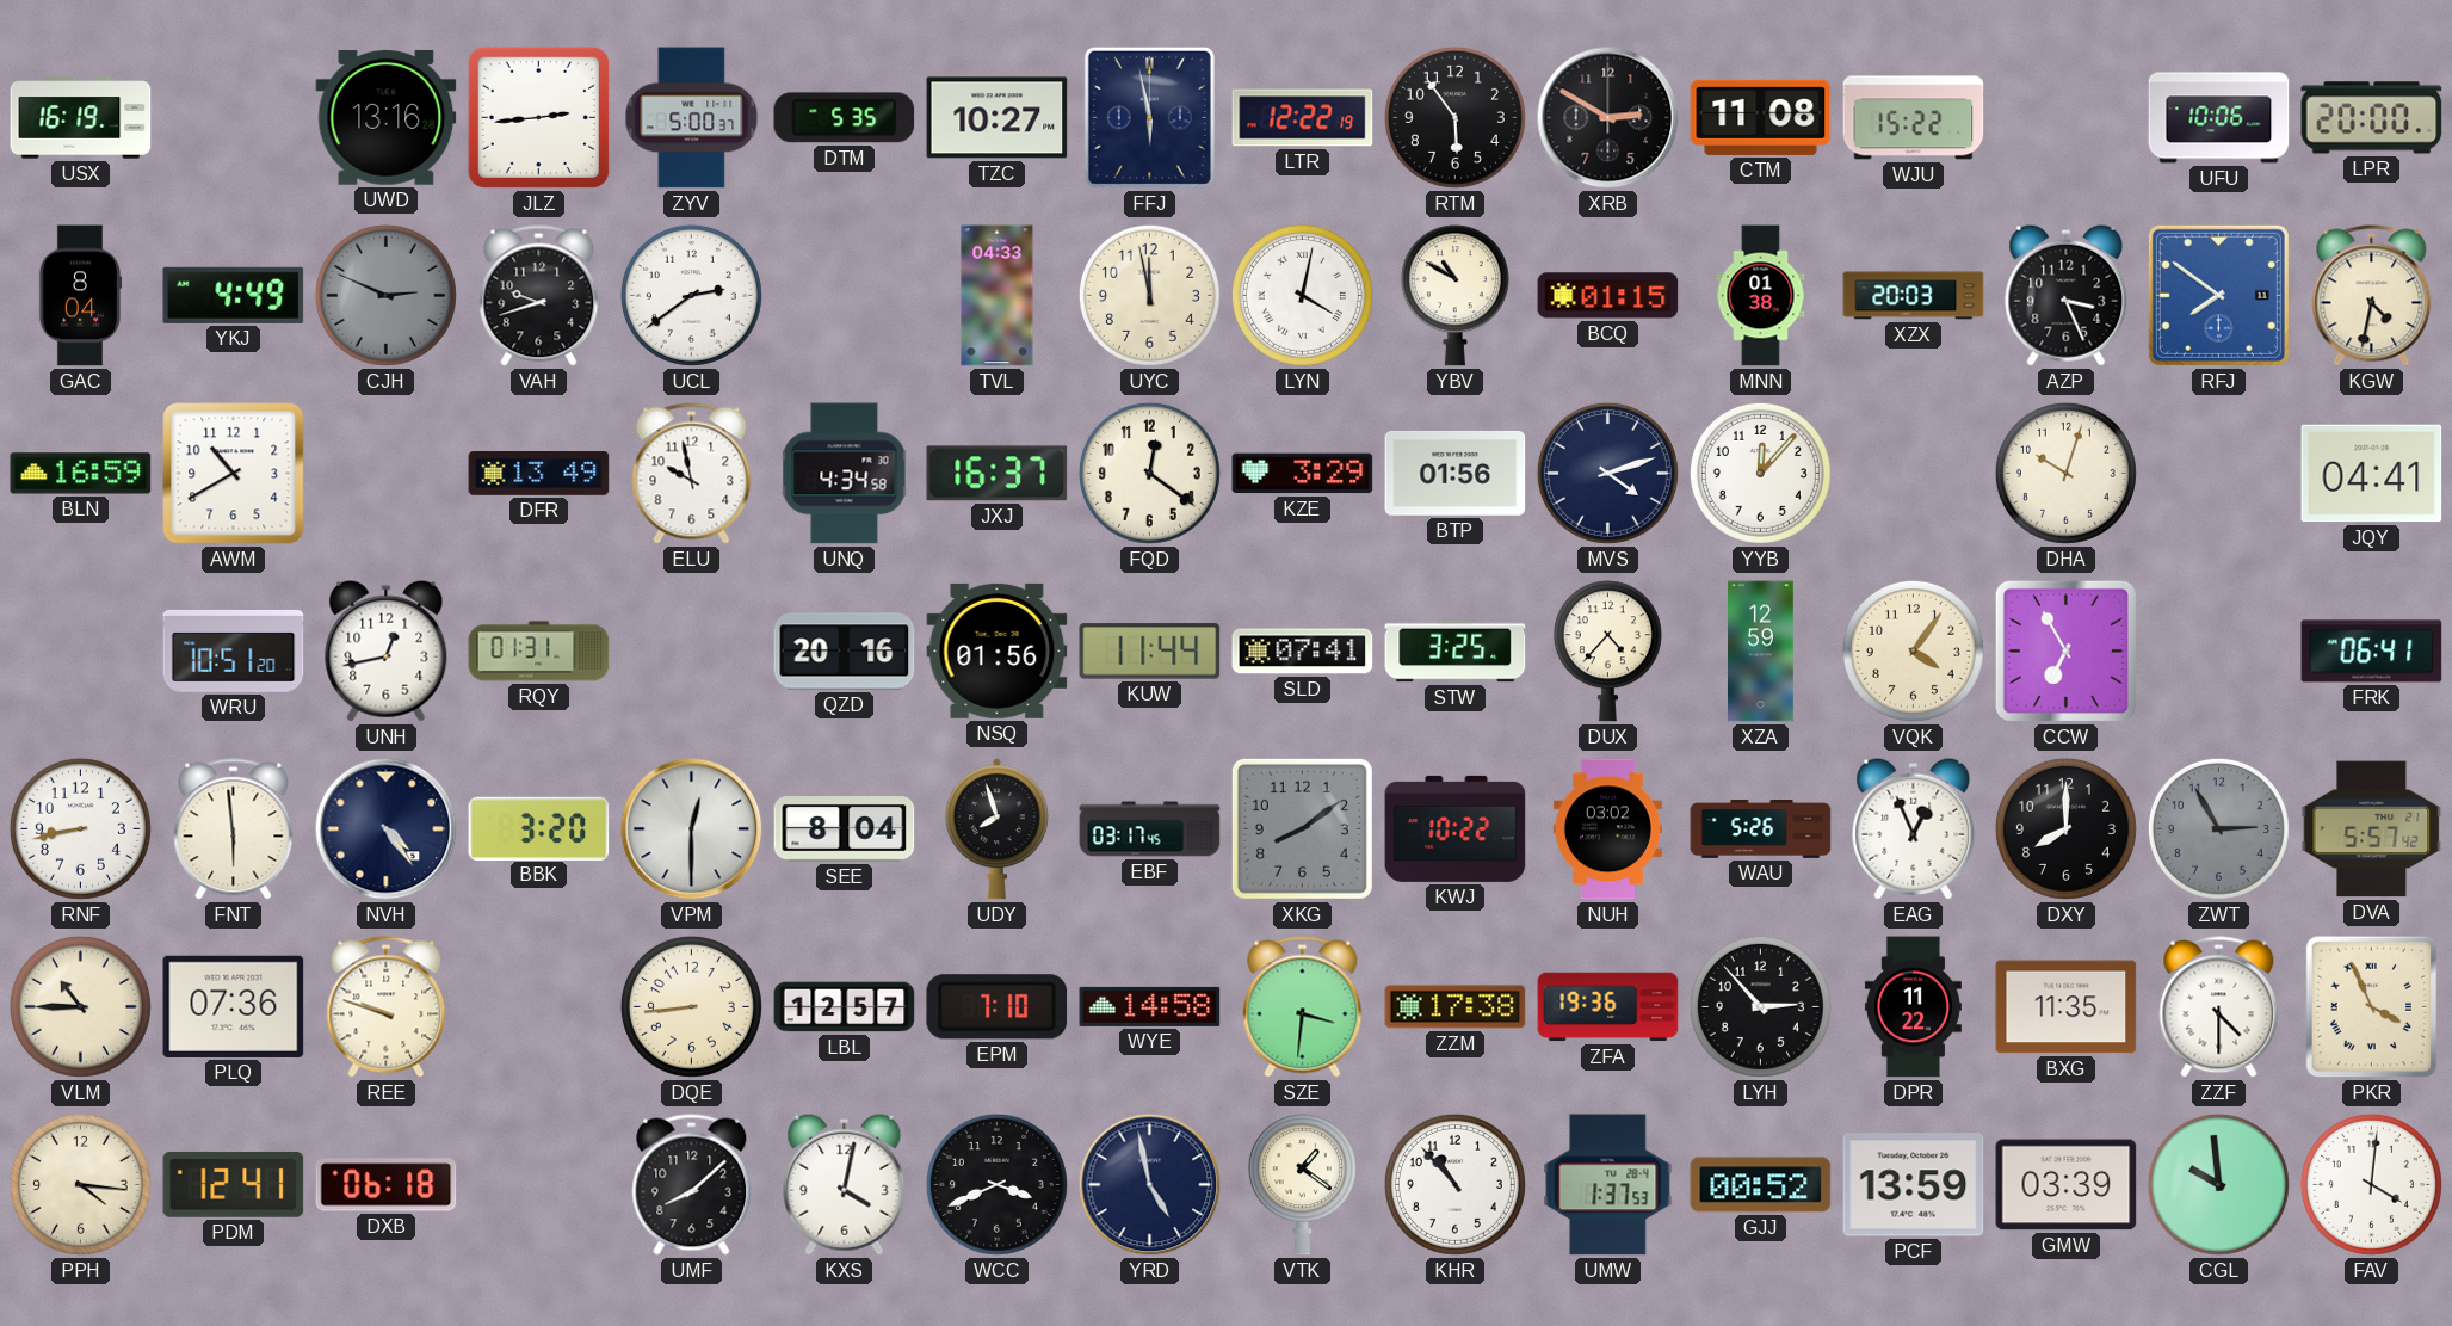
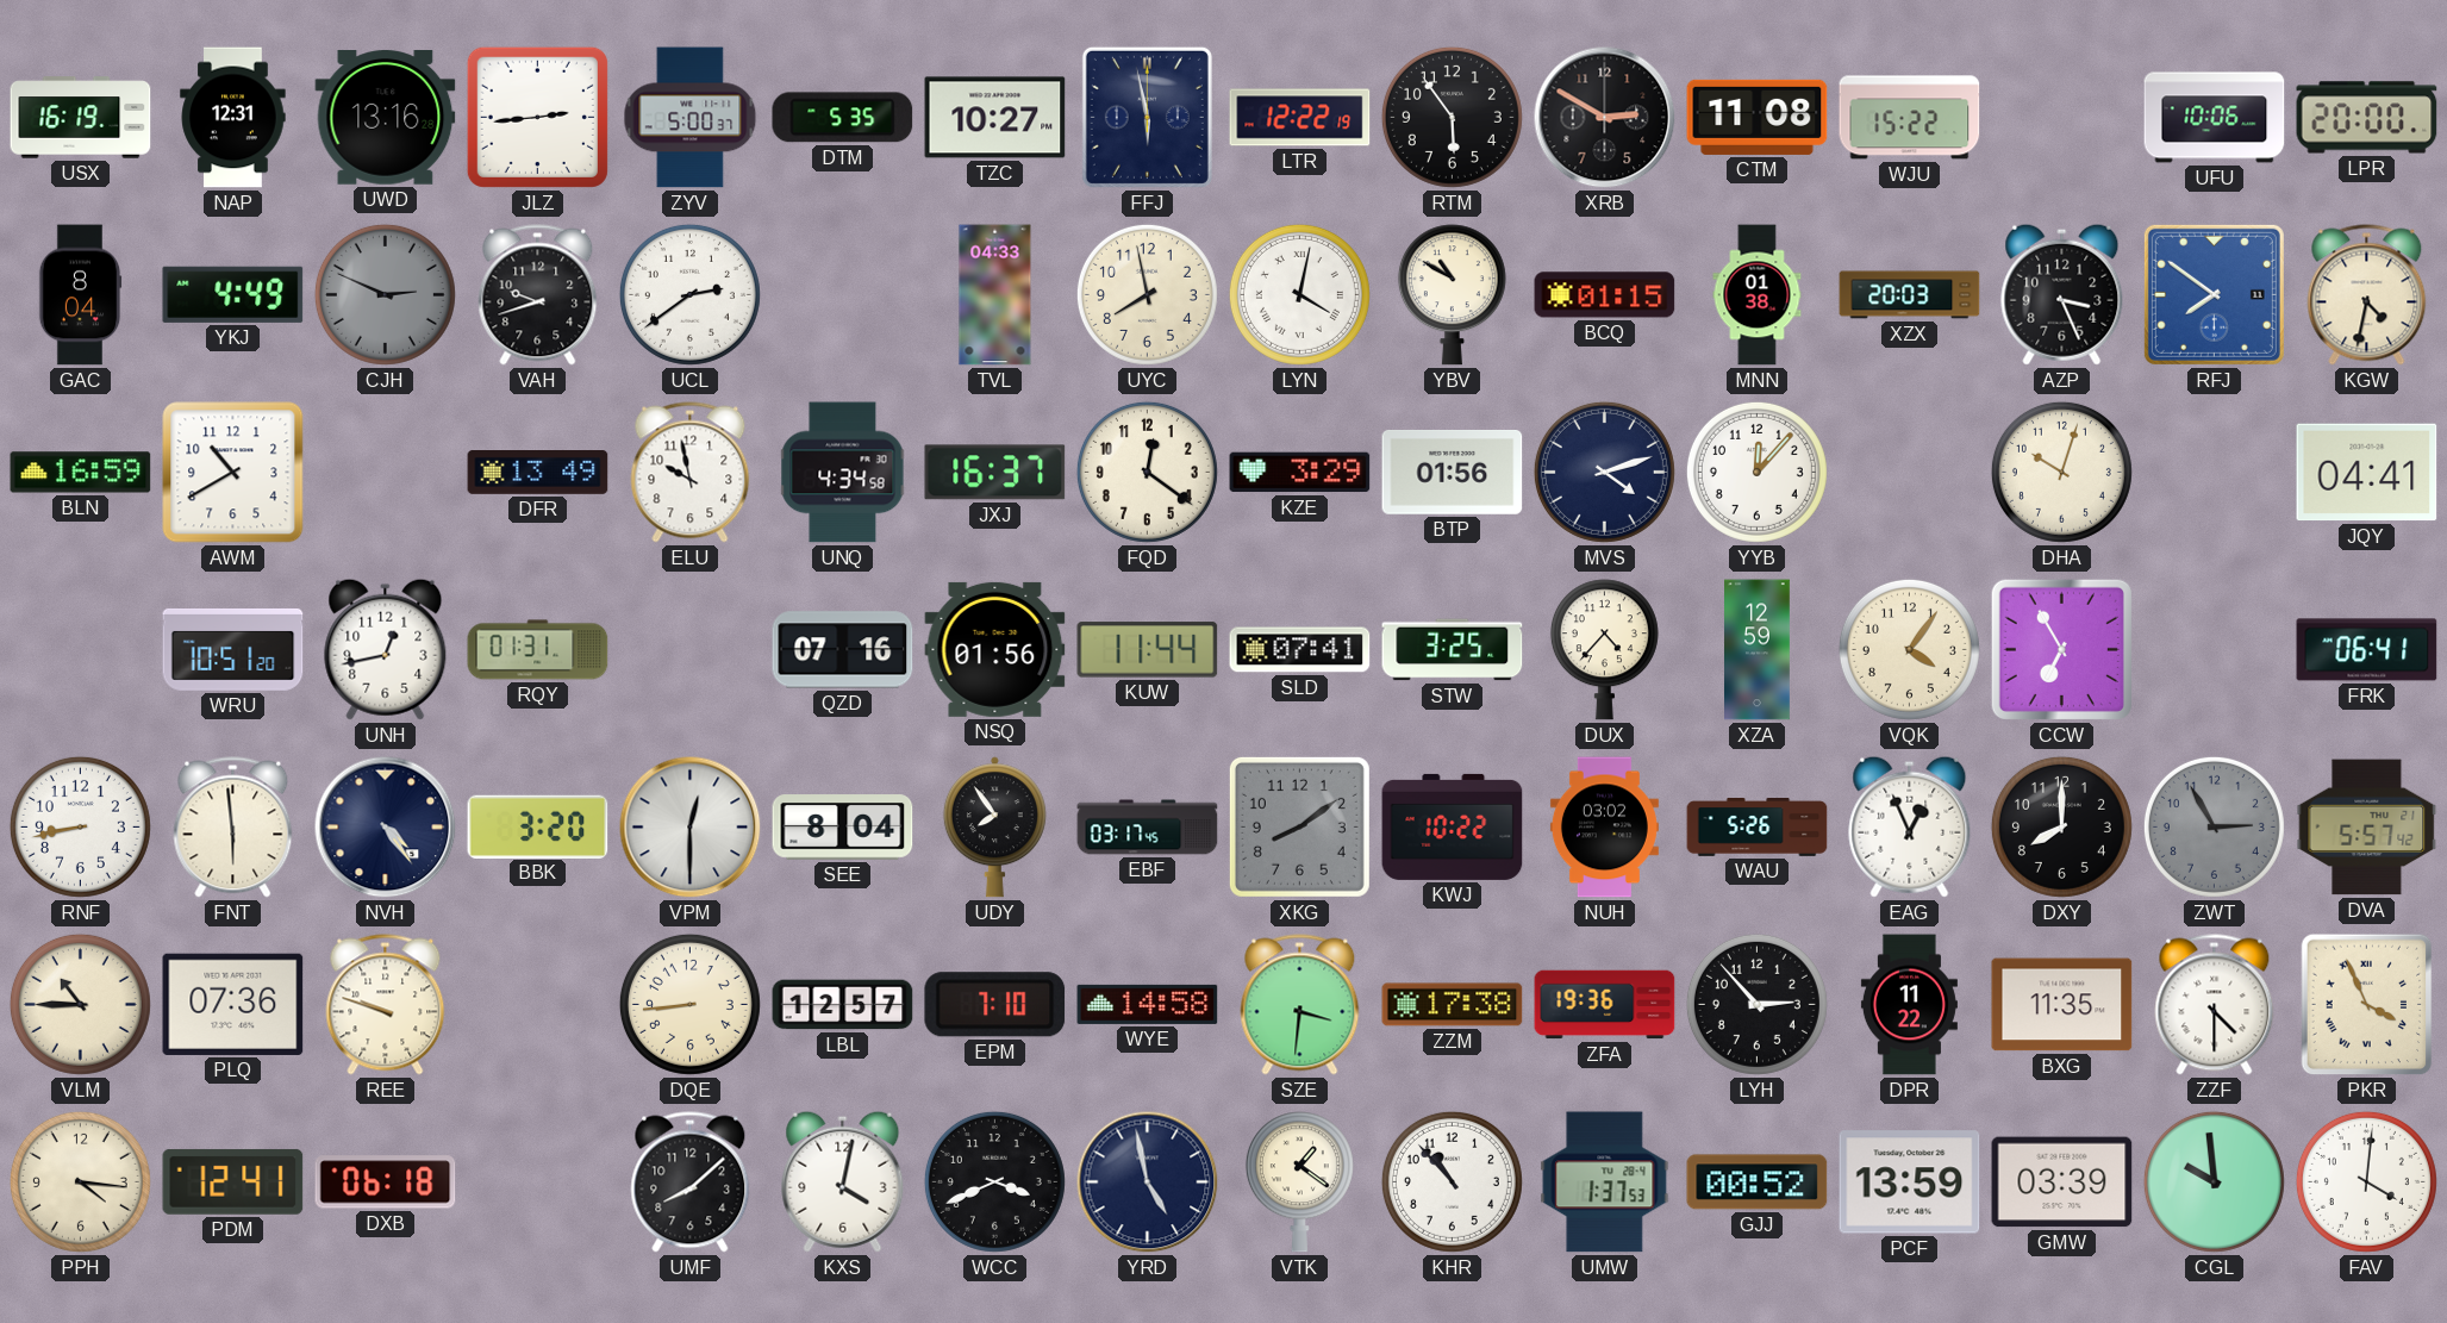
NAP: none -> 12:31 (233, 118)
UYC: 11:58 -> 7:58 (1147, 294)
QZD: 20:16 -> 07:16 (843, 650)
UDY: 7:57 -> 7:54 (994, 828)
